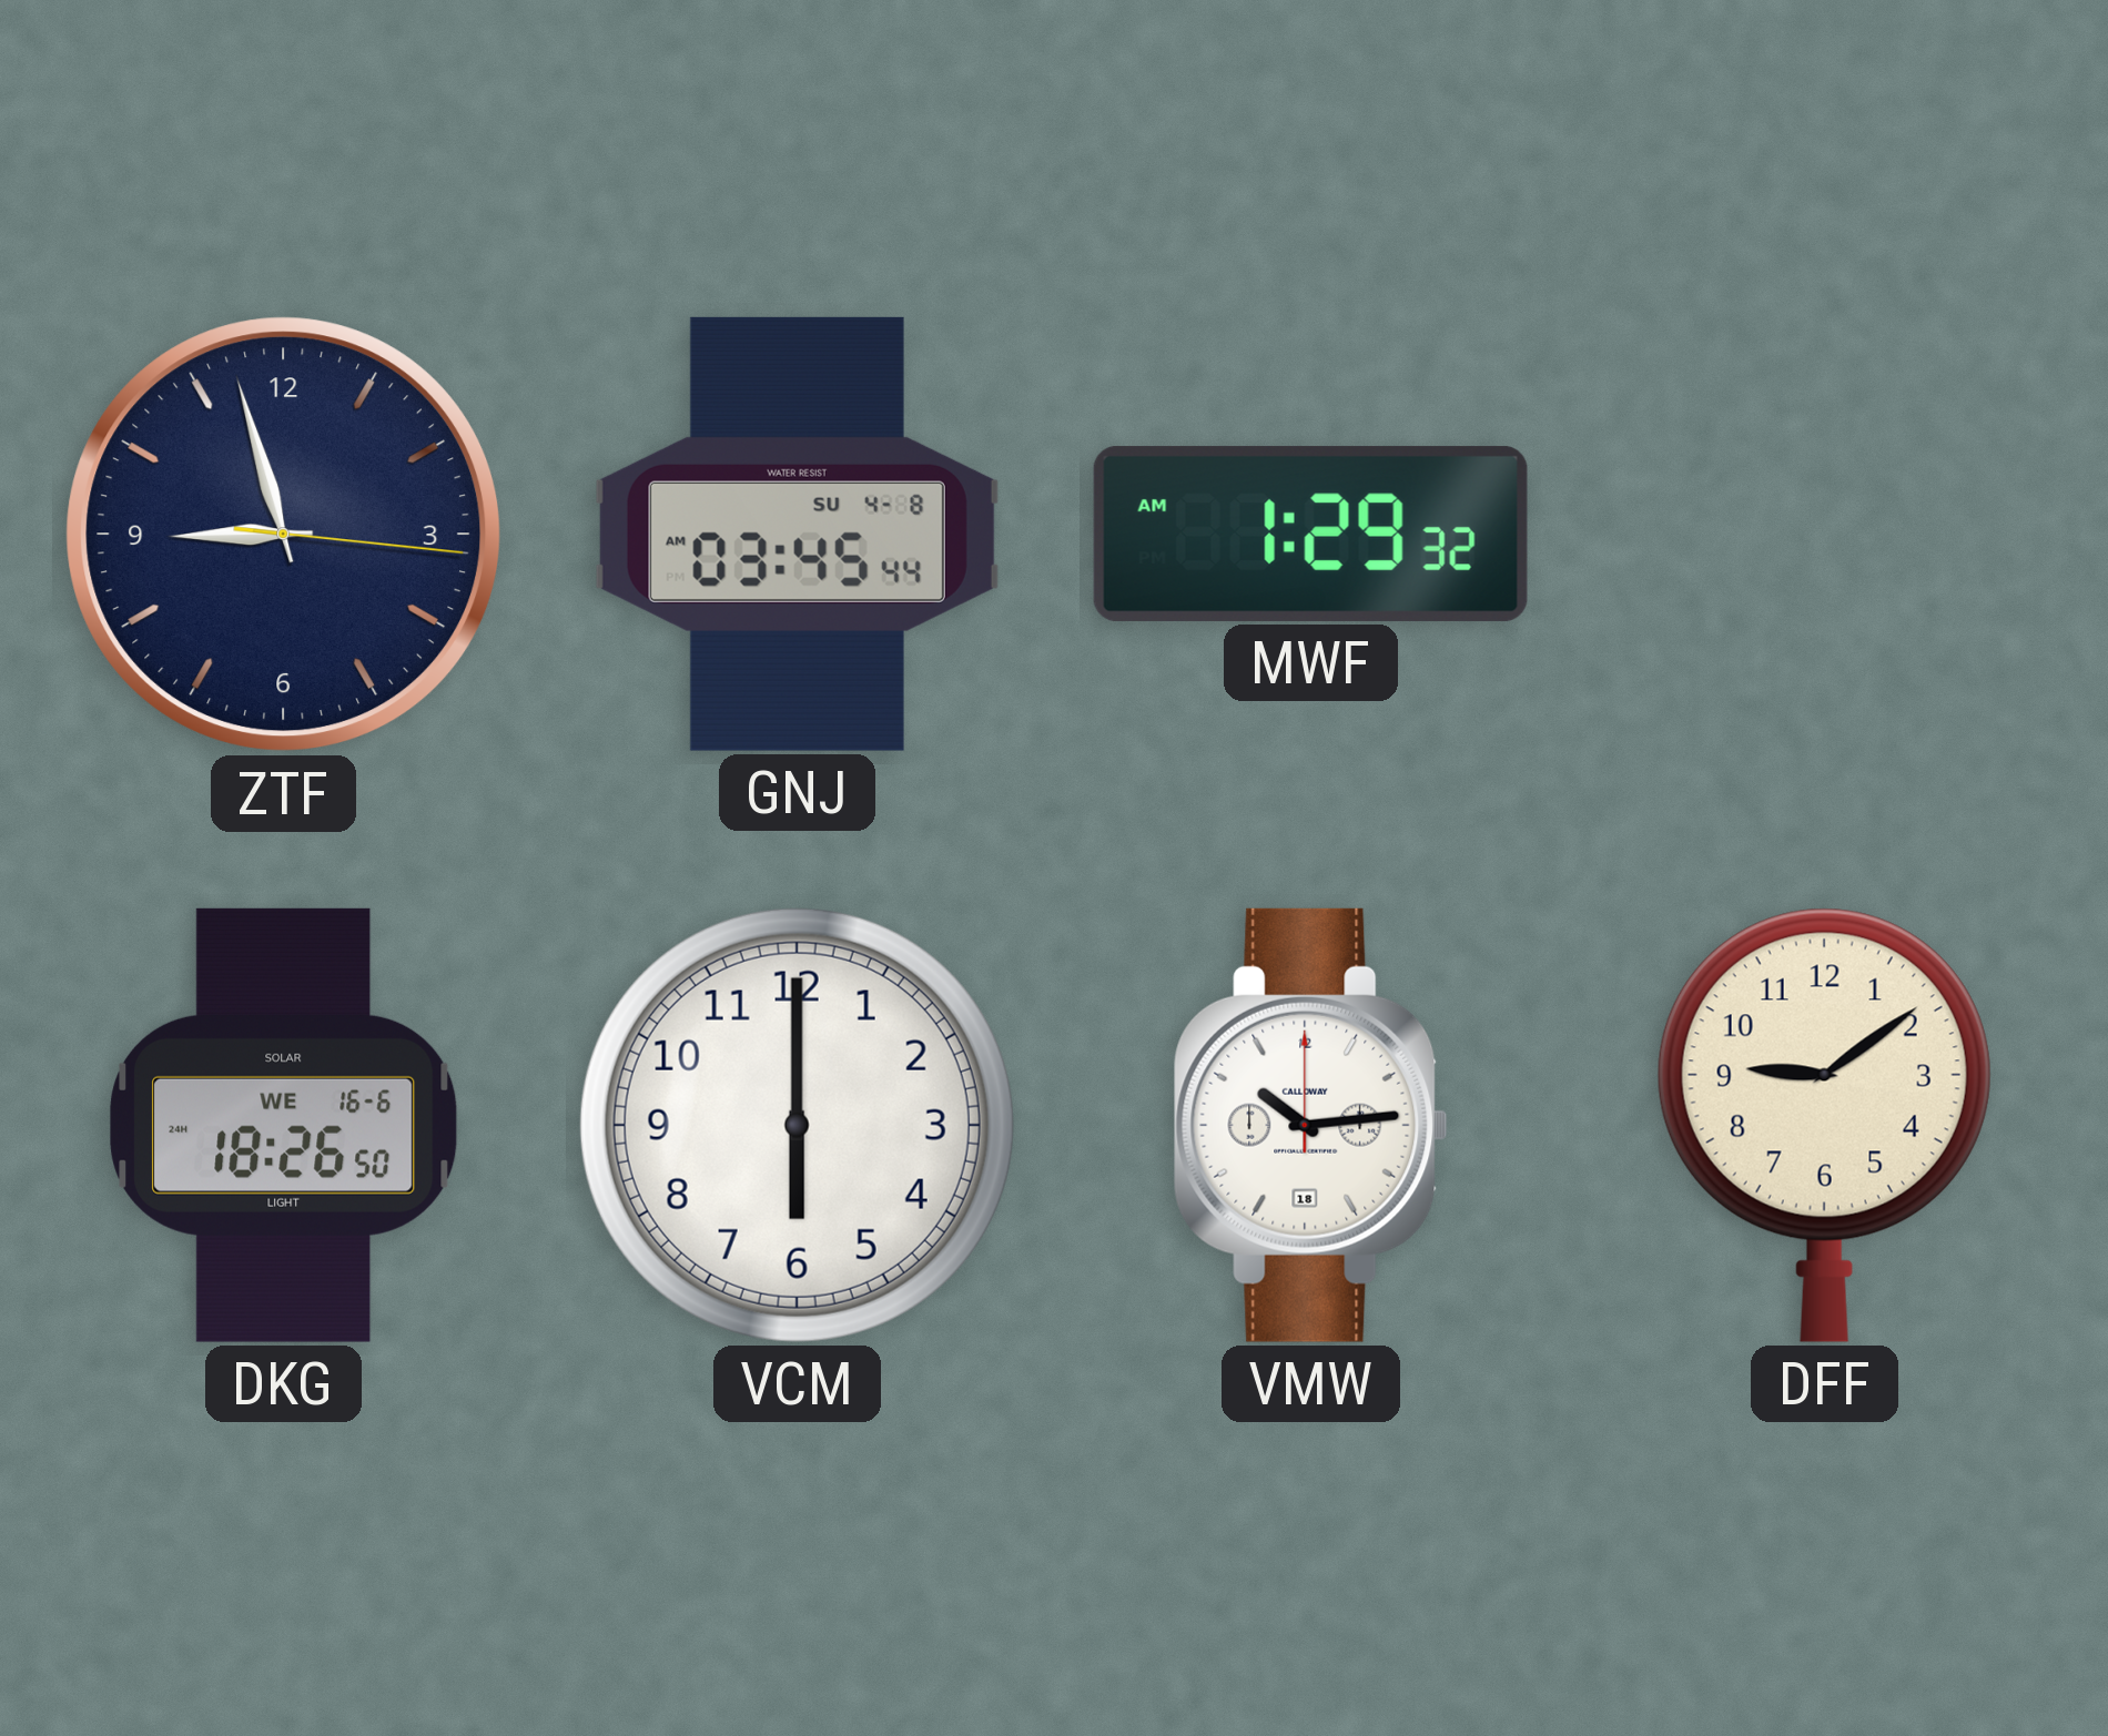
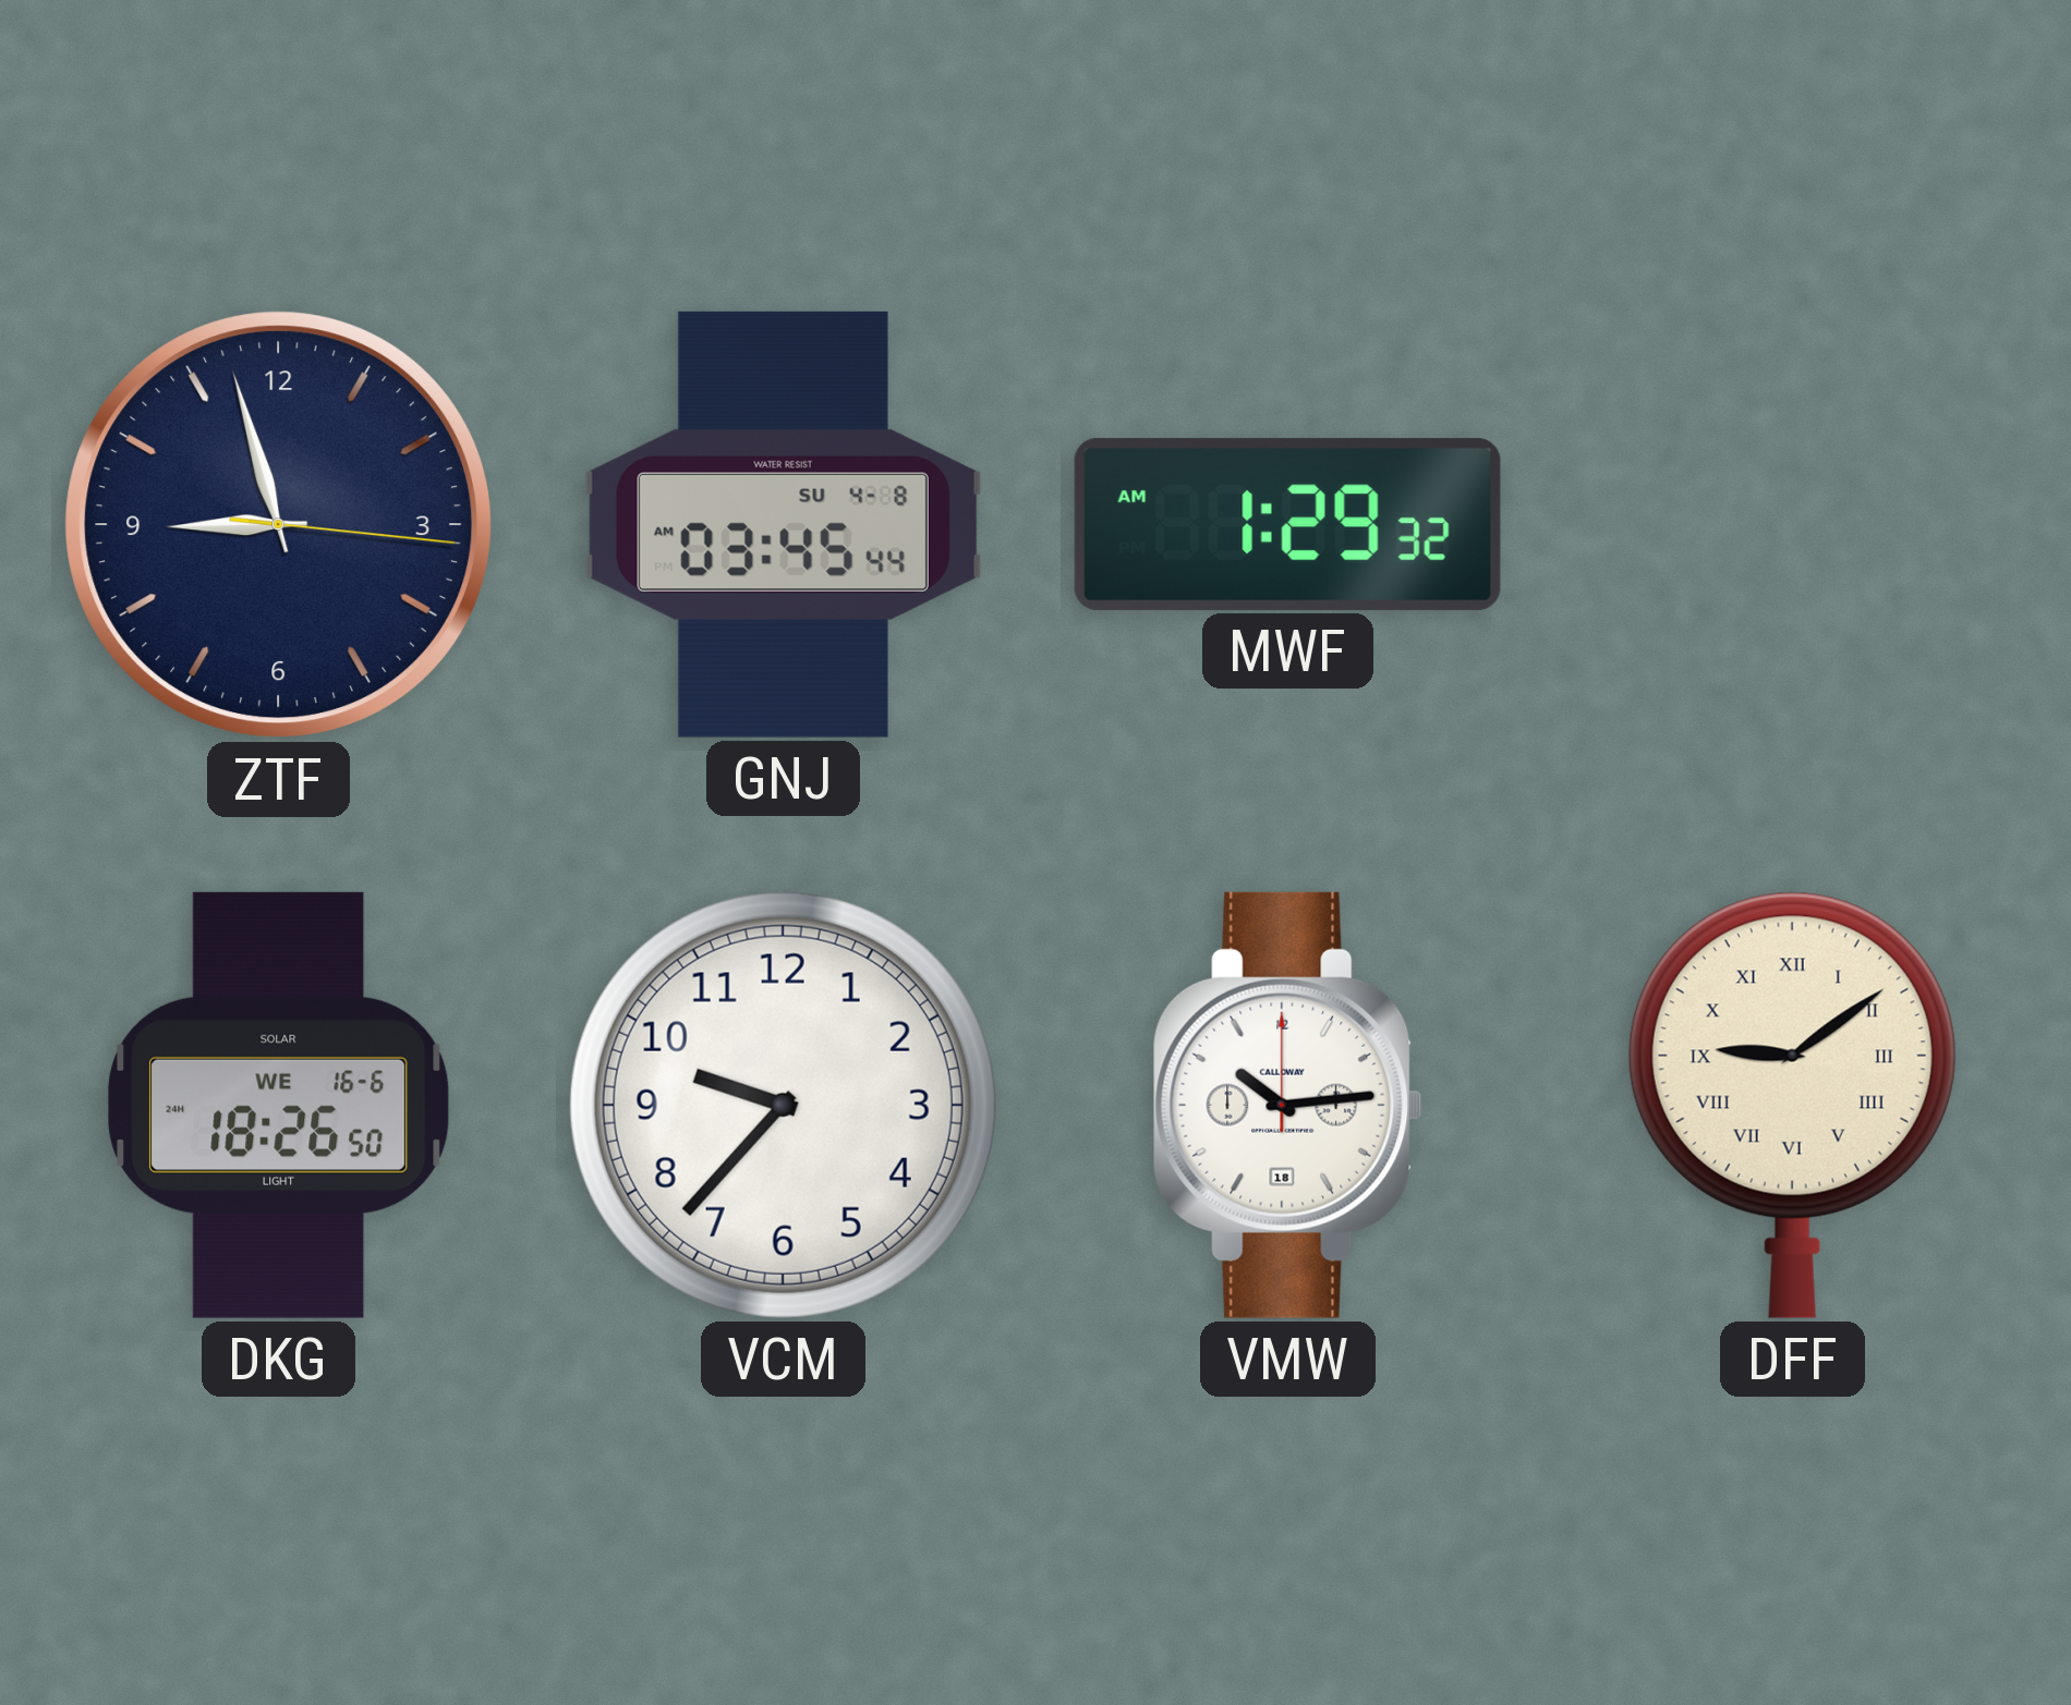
VCM: 6:00 -> 9:37 (783, 1105)
DFF numerals: Arabic -> Roman (1792, 1105)
